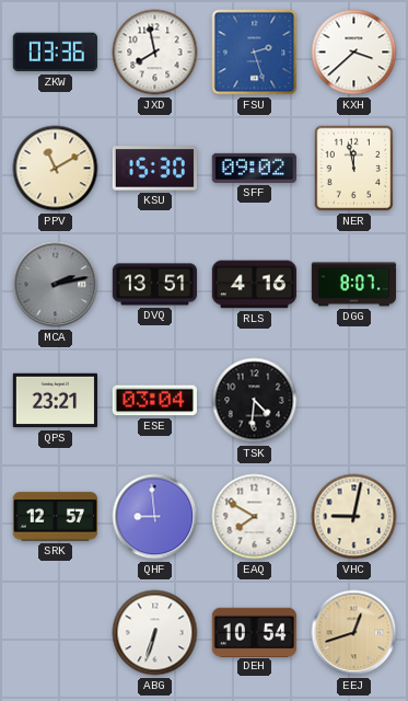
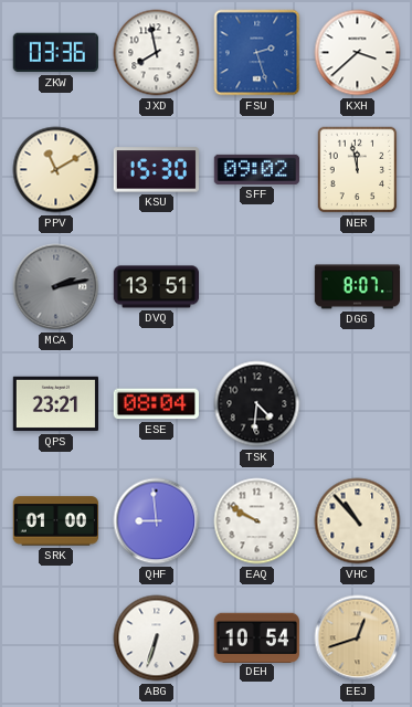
RLS: 4:16 -> none (254, 285)
ESE: 03:04 -> 08:04 (156, 404)
SRK: 12:57 -> 01:00 (55, 521)
EAQ: 7:50 -> 9:50 (257, 521)
VHC: 9:02 -> 10:53 (358, 521)
